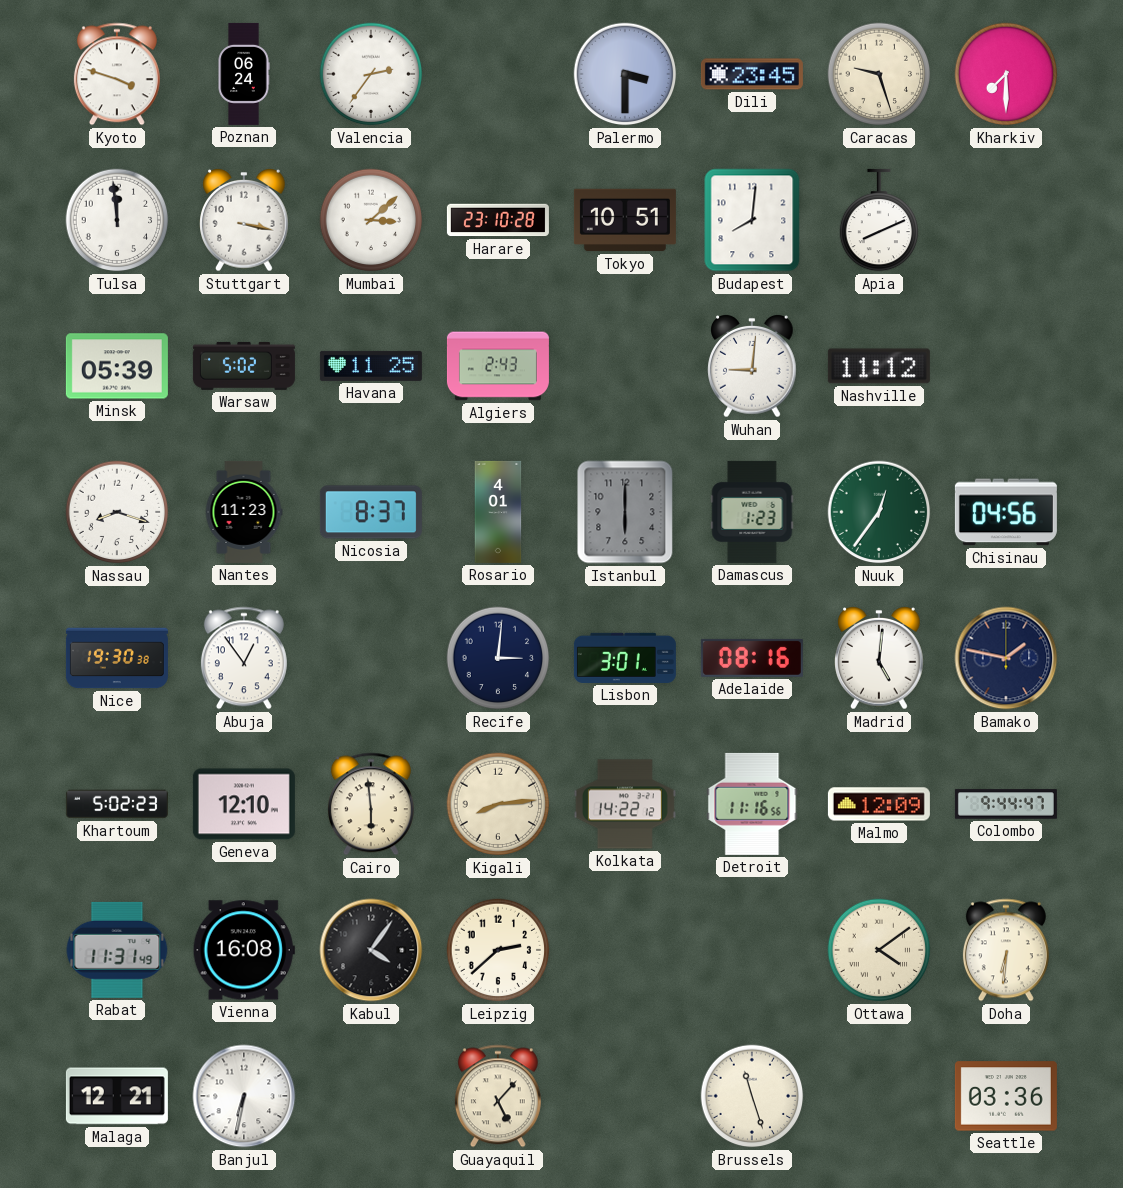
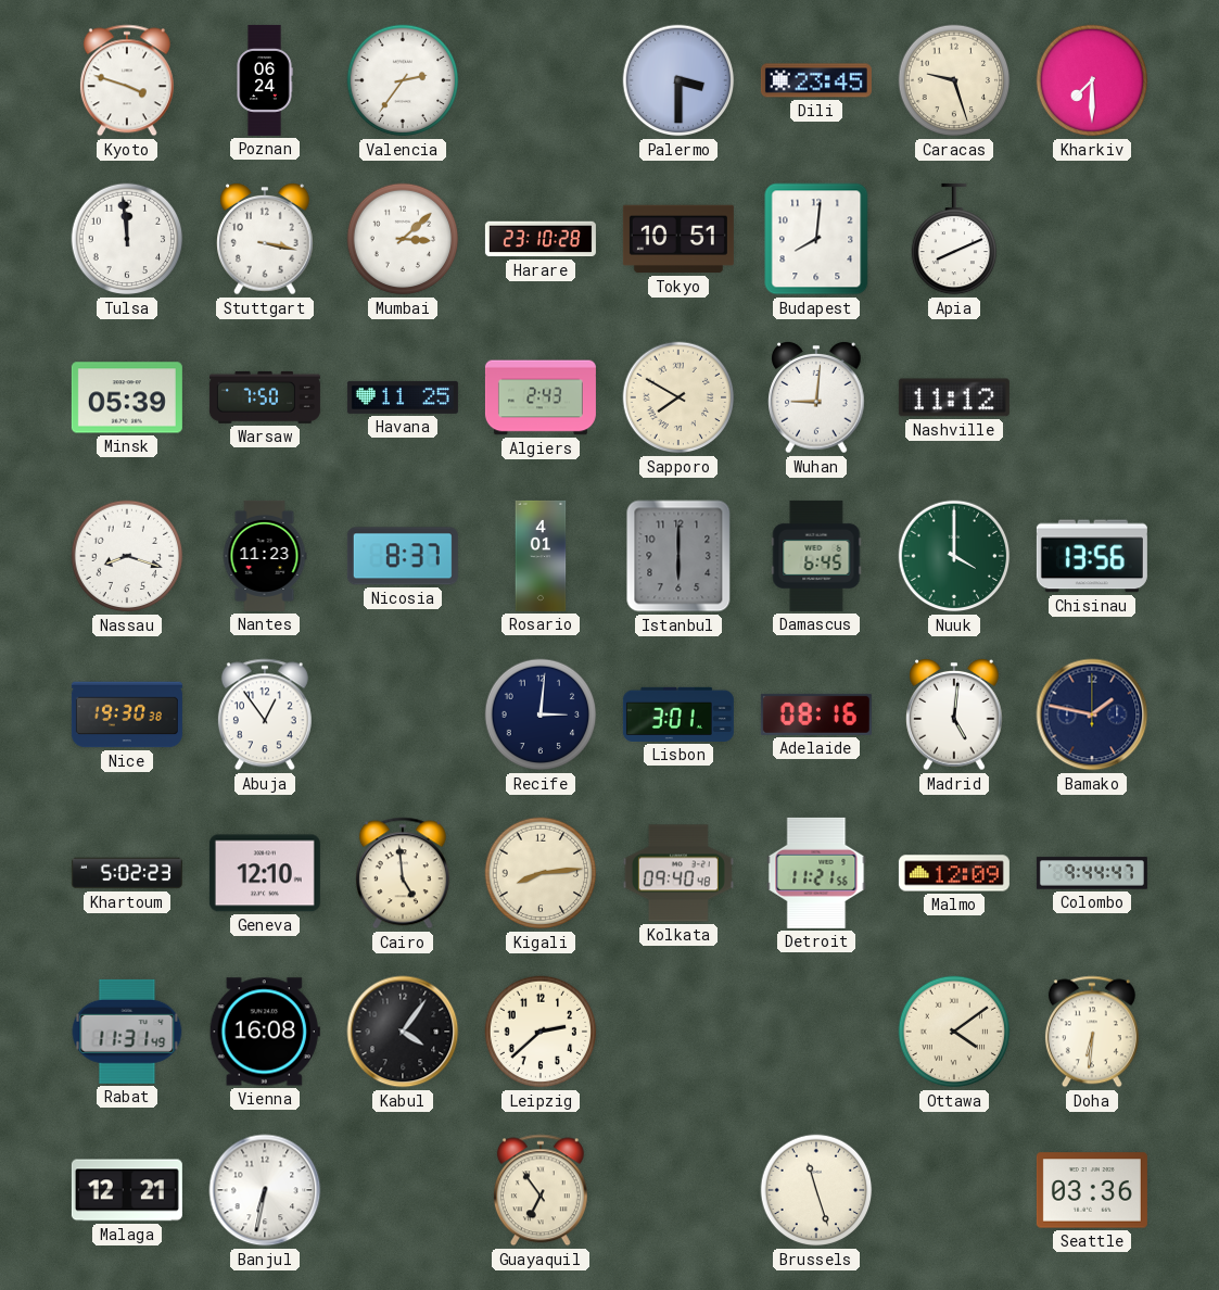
Warsaw: 5:02 -> 7:50 (265, 397)
Sapporo: none -> 7:50 (678, 397)
Damascus: 1:23 -> 6:45 (816, 556)
Nuuk: 12:36 -> 4:00 (954, 556)
Chisinau: 04:56 -> 13:56 (1092, 556)
Cairo: 5:59 -> 4:59 (403, 873)
Kolkata: 14:22 -> 09:40 (678, 873)
Detroit: 11:16 -> 11:21 (816, 873)
Guayaquil: 5:07 -> 6:54 (541, 1190)
